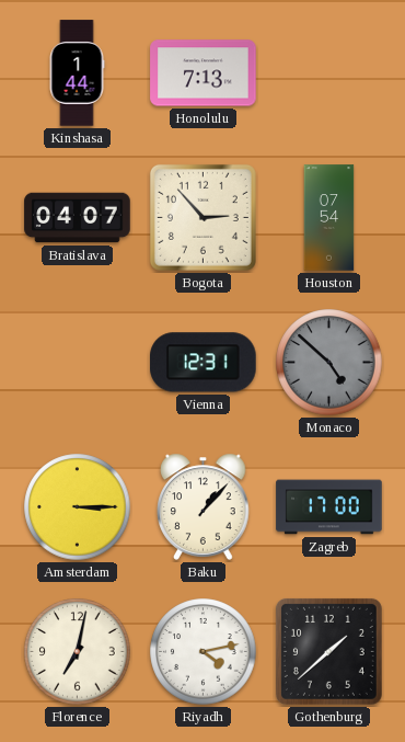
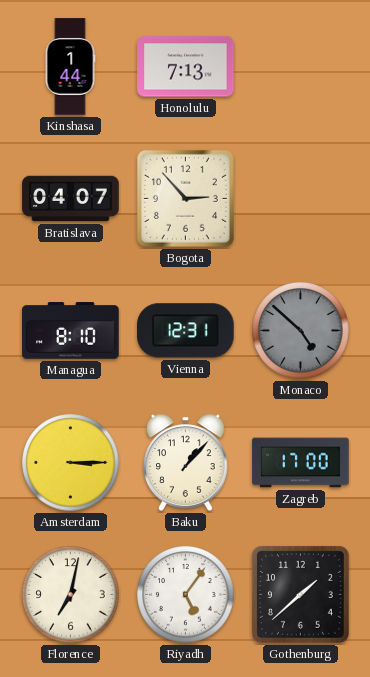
Houston: 07:54 -> none (329, 218)
Managua: none -> 8:10 (71, 331)
Riyadh: 4:13 -> 5:06 (186, 595)
